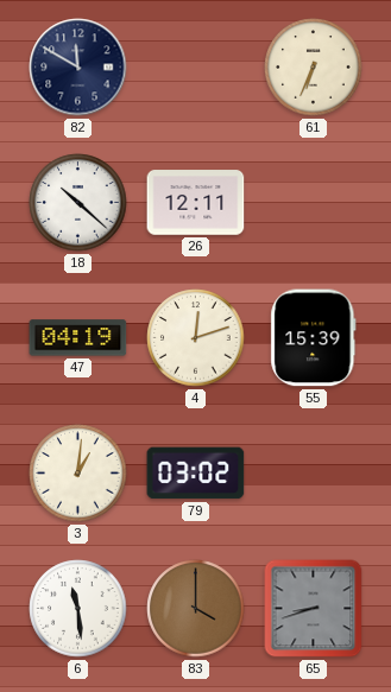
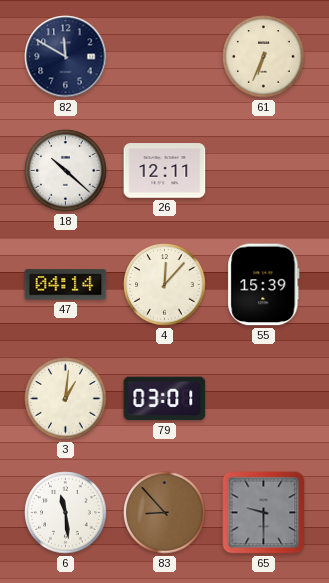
47: 04:19 -> 04:14 (66, 285)
4: 12:12 -> 12:07 (165, 285)
79: 03:02 -> 03:01 (165, 399)
83: 4:00 -> 8:53 (165, 513)
65: 8:42 -> 9:30 (264, 513)
